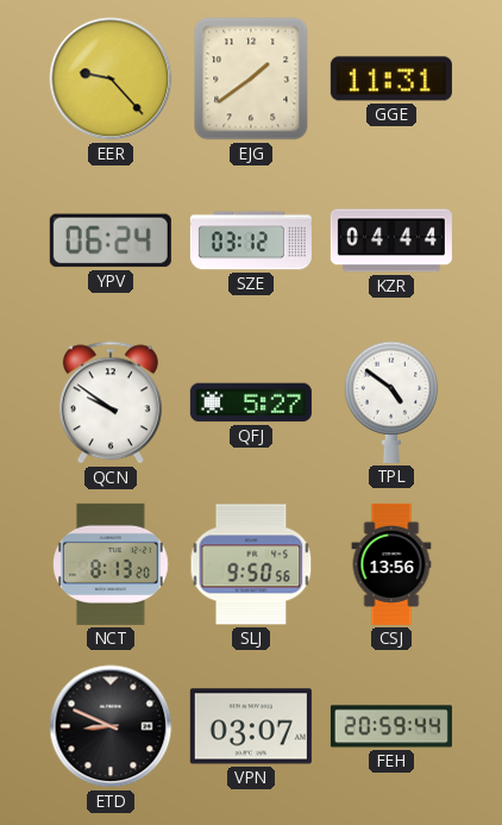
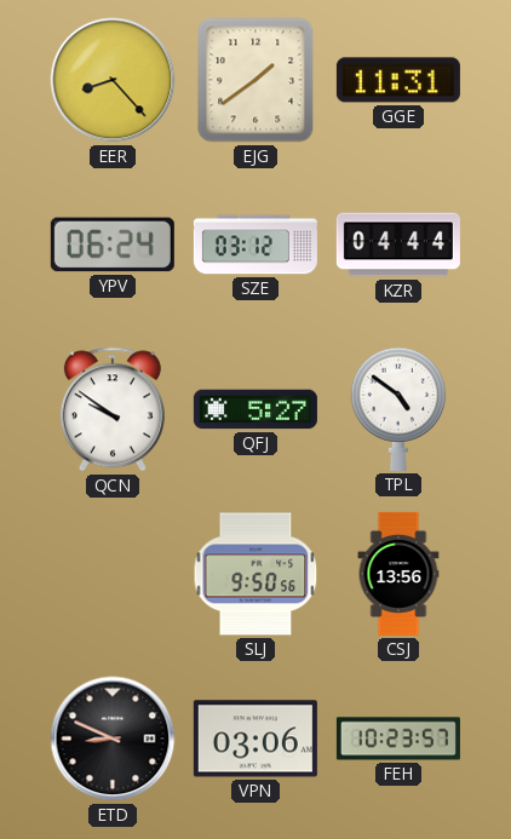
EER: 9:23 -> 8:23 (113, 80)
NCT: 8:13 -> none (112, 564)
VPN: 03:07 -> 03:06 (255, 739)
FEH: 20:59 -> 10:23 (398, 739)
